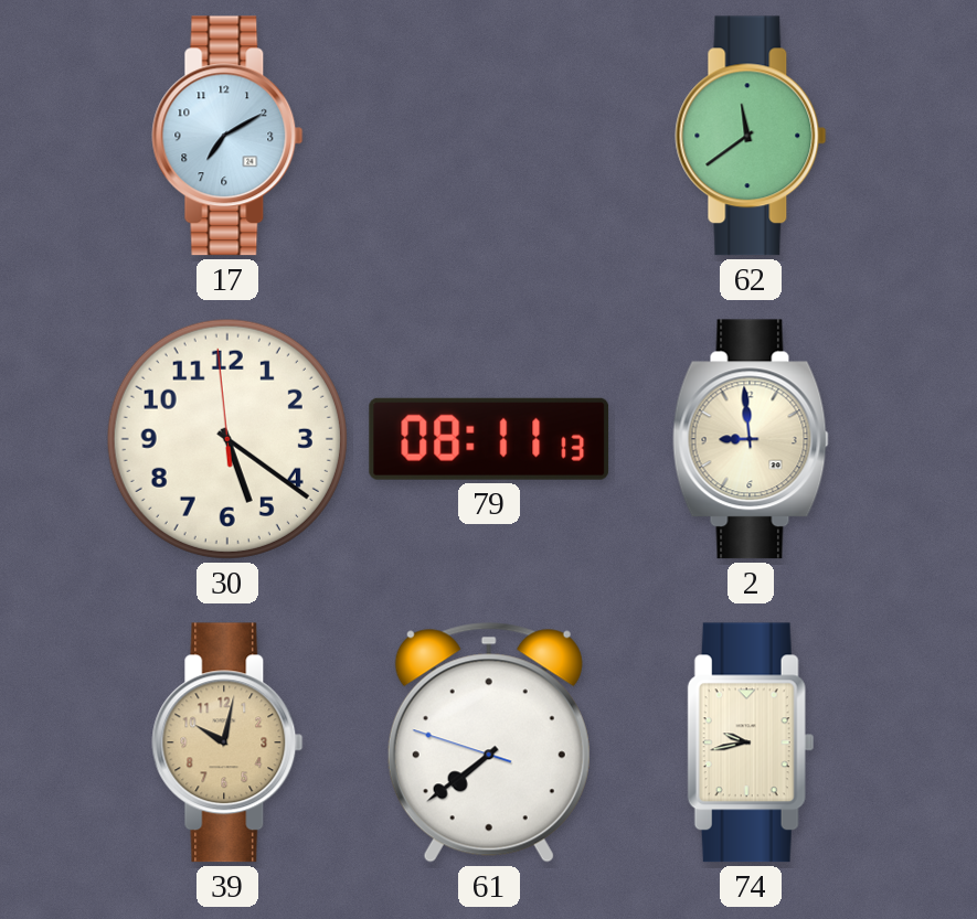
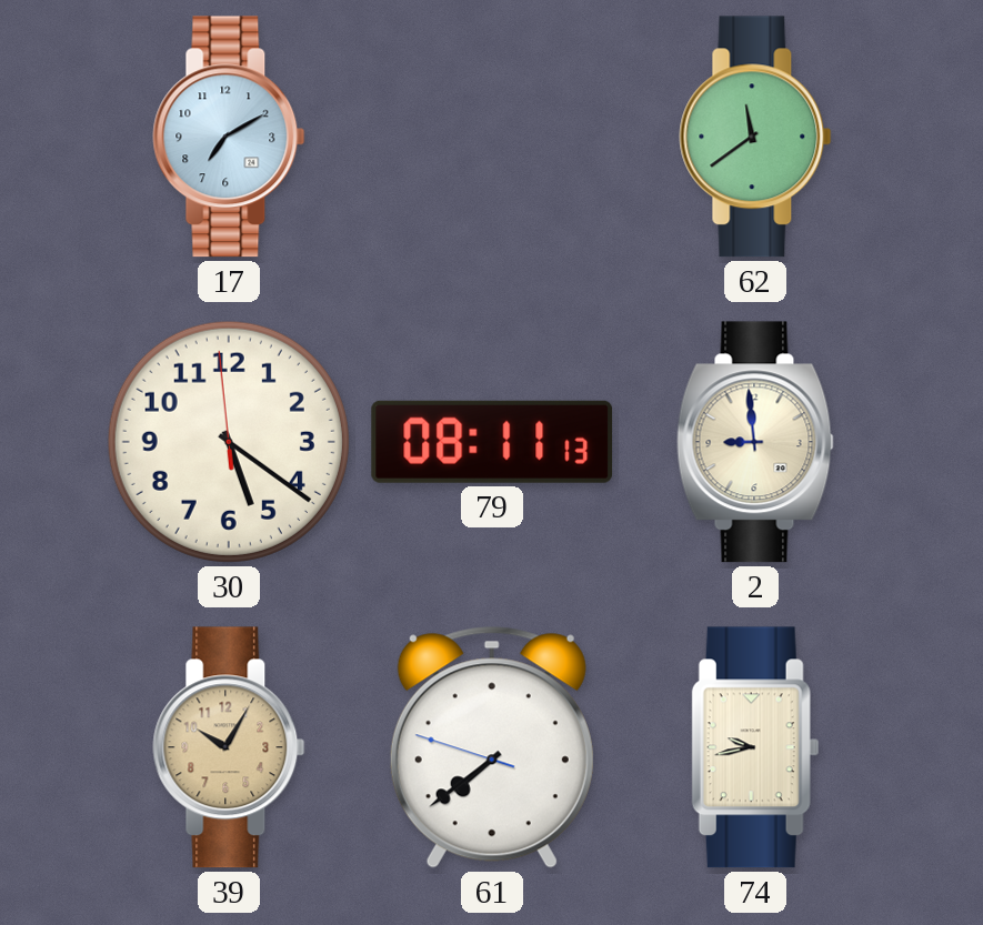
39: 10:02 -> 10:05 (229, 747)
